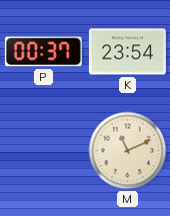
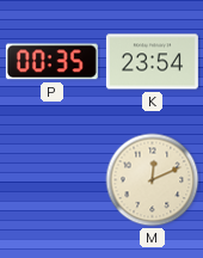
P: 00:37 -> 00:35 (51, 62)
M: 11:11 -> 12:11 (153, 180)
